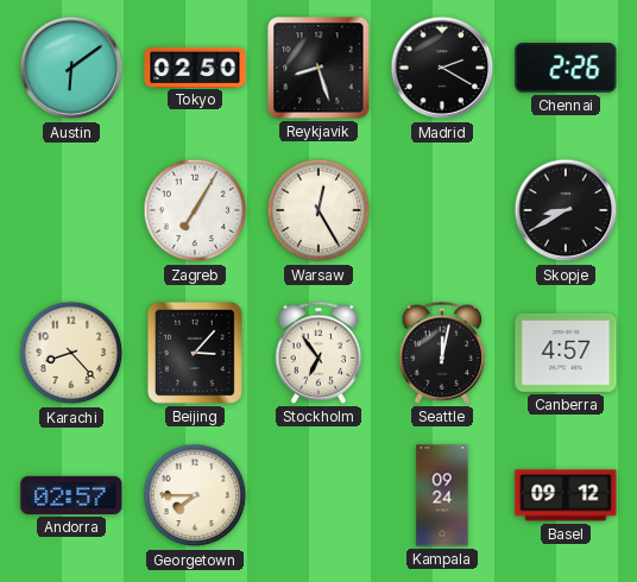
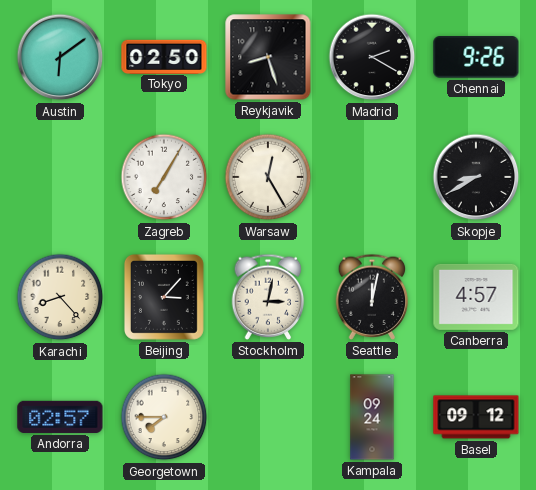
Chennai: 2:26 -> 9:26 (476, 57)
Stockholm: 6:54 -> 3:02 (268, 297)
